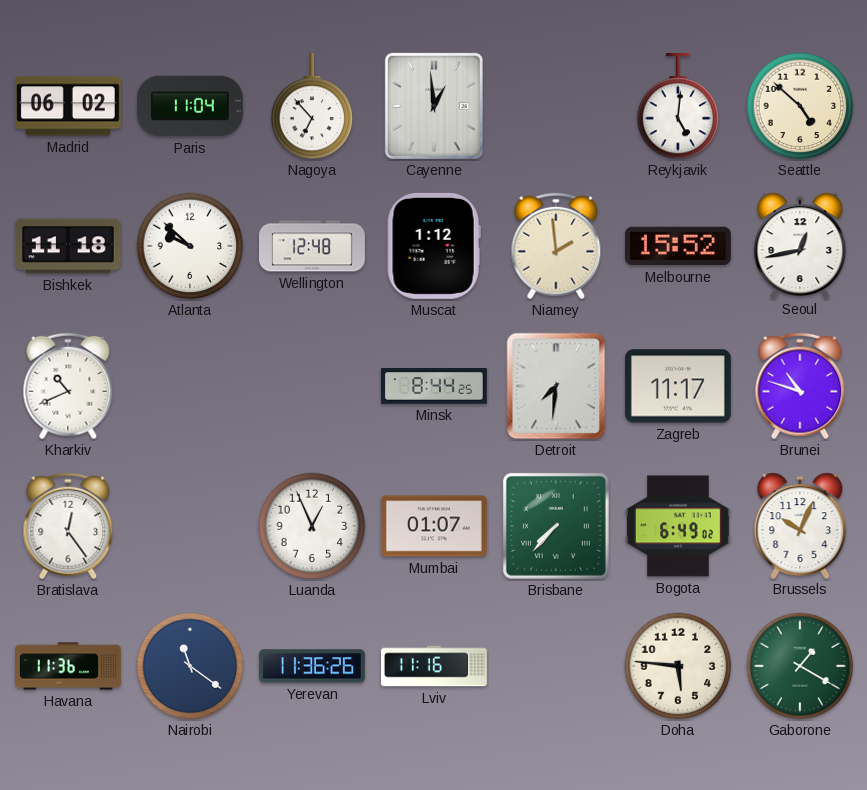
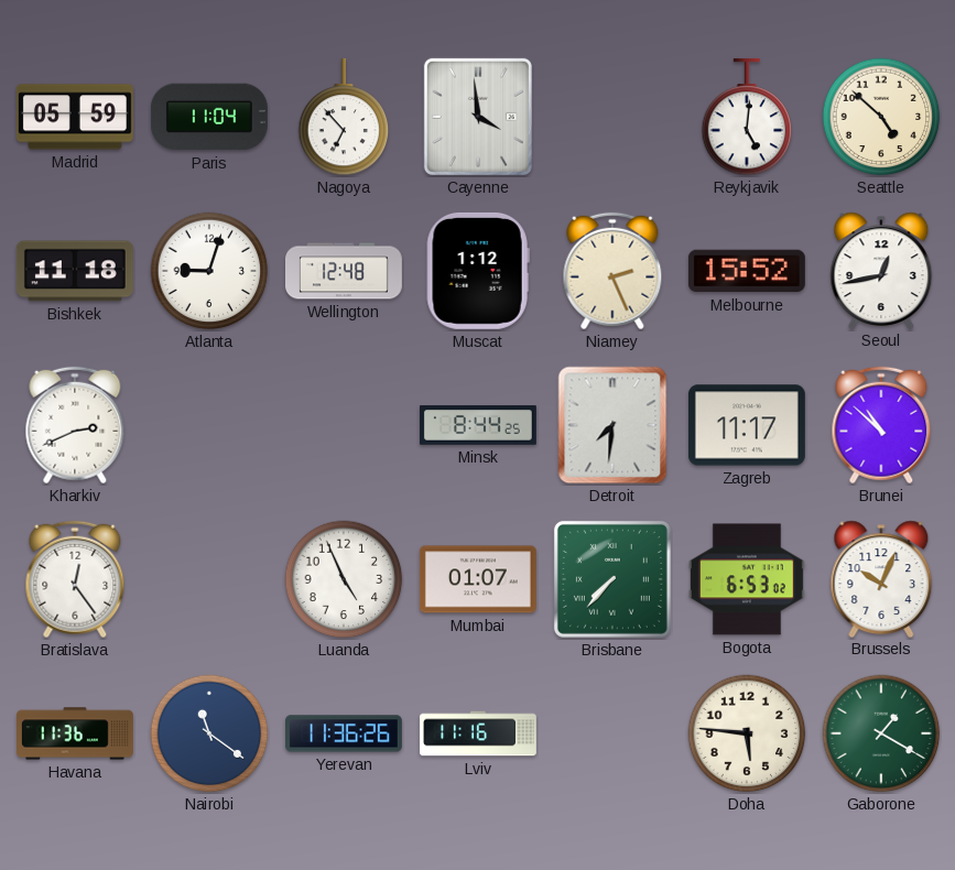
Madrid: 06:02 -> 05:59 (75, 117)
Cayenne: 12:59 -> 3:59 (478, 117)
Atlanta: 9:52 -> 9:03 (209, 271)
Niamey: 1:59 -> 2:26 (612, 271)
Kharkiv: 10:41 -> 2:41 (75, 425)
Brunei: 10:48 -> 10:52 (881, 425)
Luanda: 12:56 -> 4:56 (344, 579)
Bogota: 6:49 -> 6:53 (747, 579)
